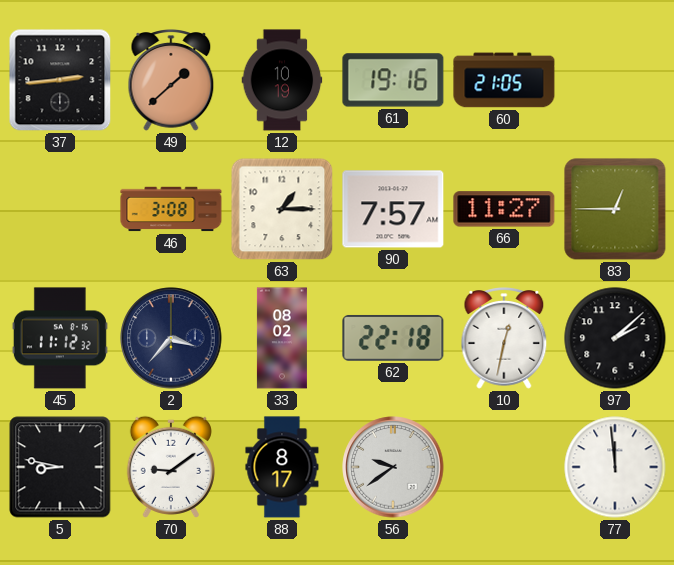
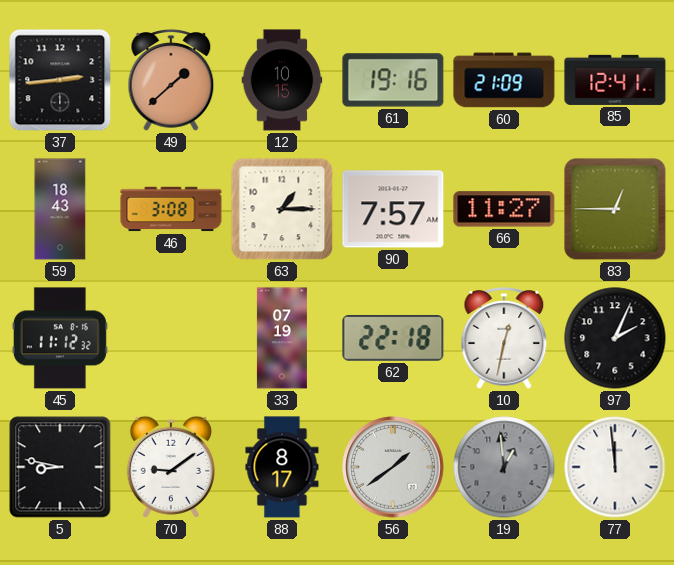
12: 10:19 -> 10:15 (282, 80)
60: 21:05 -> 21:09 (504, 80)
85: none -> 12:41 (615, 80)
59: none -> 18:43 (60, 209)
2: 3:37 -> none (171, 338)
33: 08:02 -> 07:19 (282, 338)
97: 2:08 -> 2:04 (615, 338)
56: 9:39 -> 1:39 (393, 467)
19: none -> 12:59 (504, 467)
